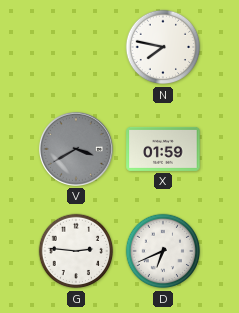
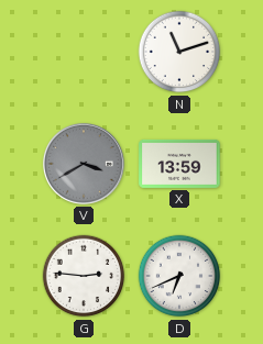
N: 7:47 -> 11:12 (179, 52)
X: 01:59 -> 13:59 (179, 164)
